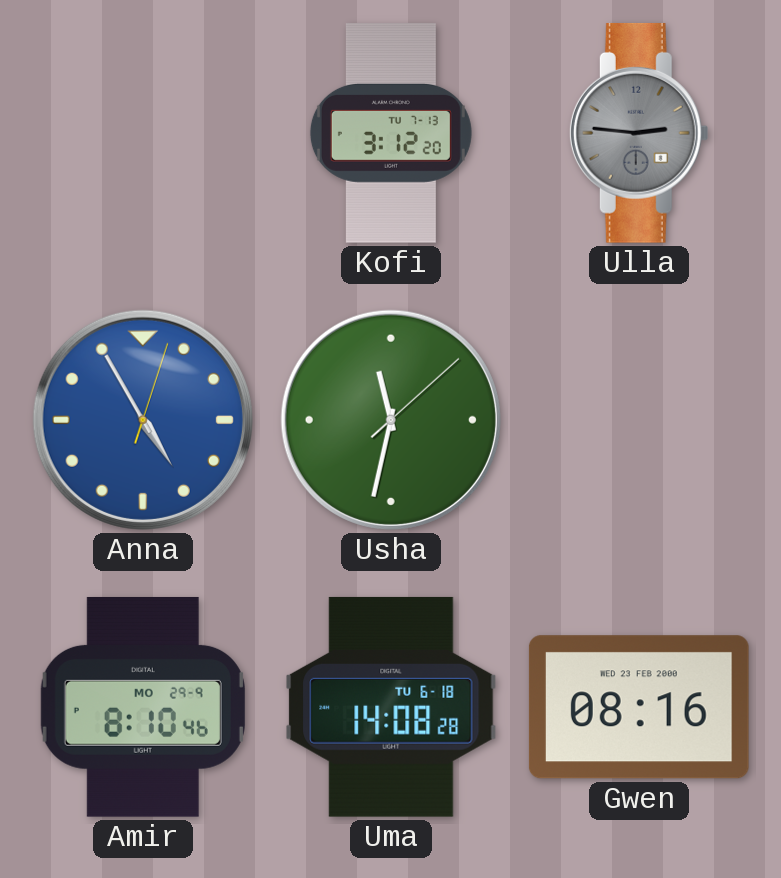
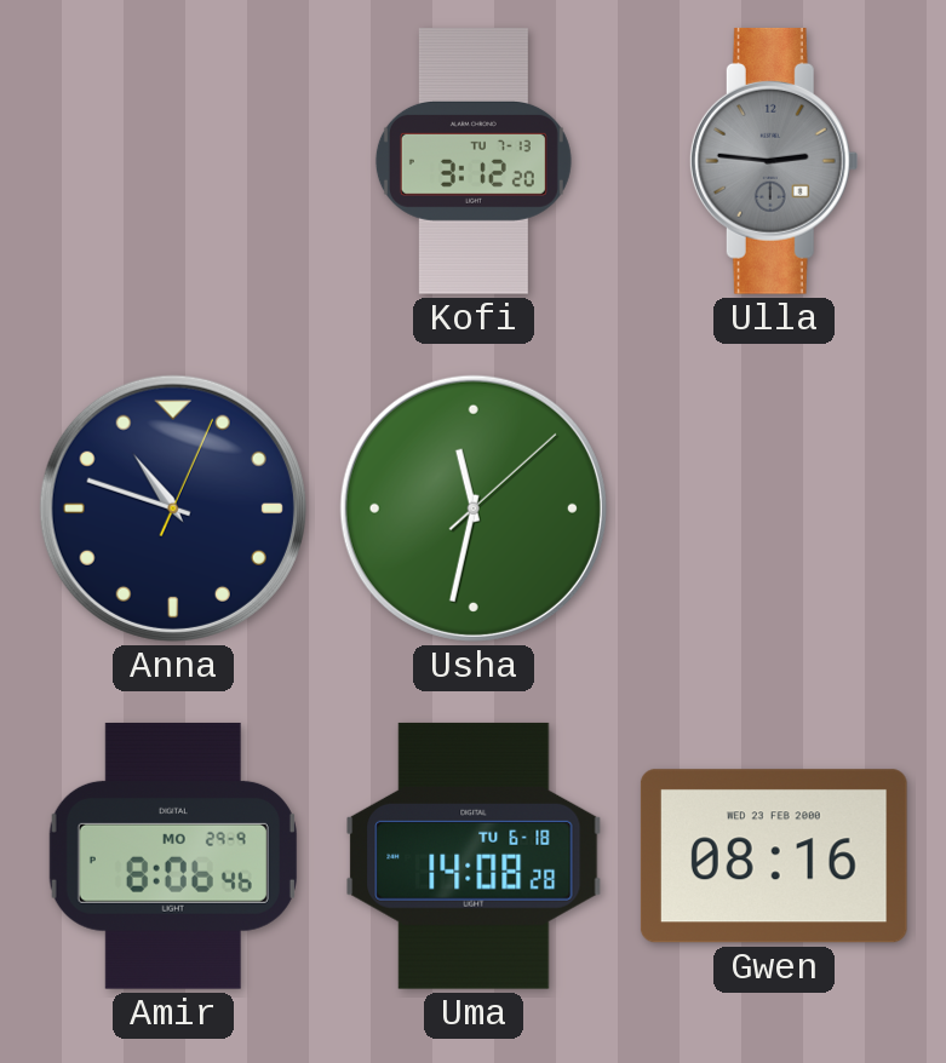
Anna: 4:55 -> 10:48 (173, 508)
Anna dial: blue -> navy (173, 508)
Amir: 8:10 -> 8:06 (173, 856)
